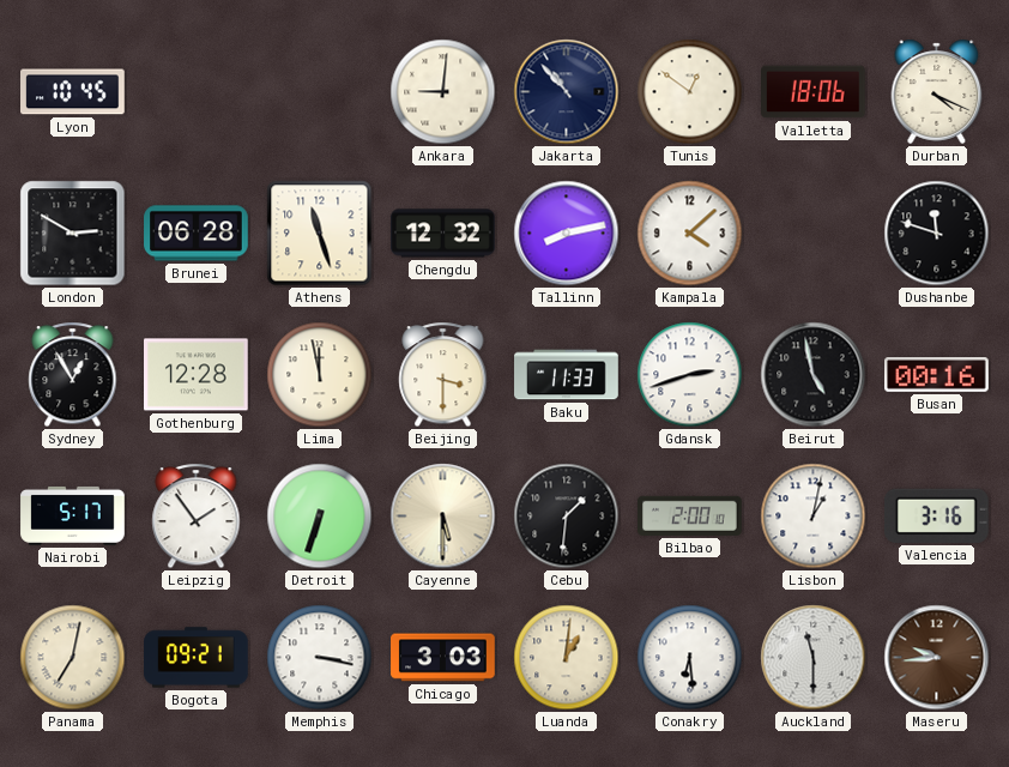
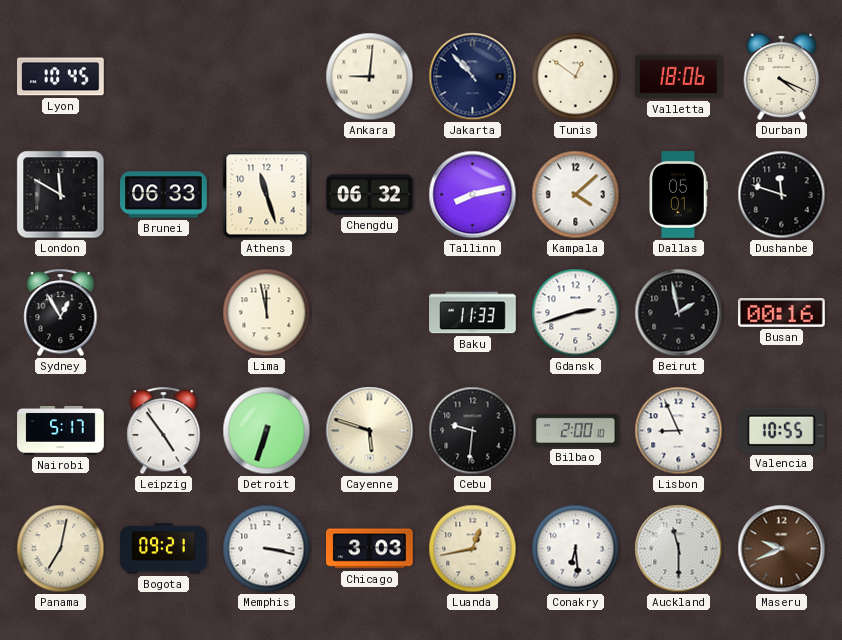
London: 2:50 -> 11:50 (61, 195)
Brunei: 06:28 -> 06:33 (164, 195)
Chengdu: 12:32 -> 06:32 (370, 195)
Dallas: none -> 05:01 (679, 195)
Gothenburg: 12:28 -> none (197, 375)
Beijing: 3:30 -> none (443, 375)
Beirut: 4:58 -> 1:58 (679, 313)
Leipzig: 1:54 -> 4:54 (164, 431)
Cayenne: 5:30 -> 5:48 (370, 431)
Cebu: 1:31 -> 9:31 (473, 431)
Lisbon: 1:02 -> 8:56 (679, 431)
Valencia: 3:16 -> 10:55 (781, 430)
Luanda: 1:01 -> 12:43 (473, 549)
Maseru: 9:44 -> 9:41 (782, 549)
